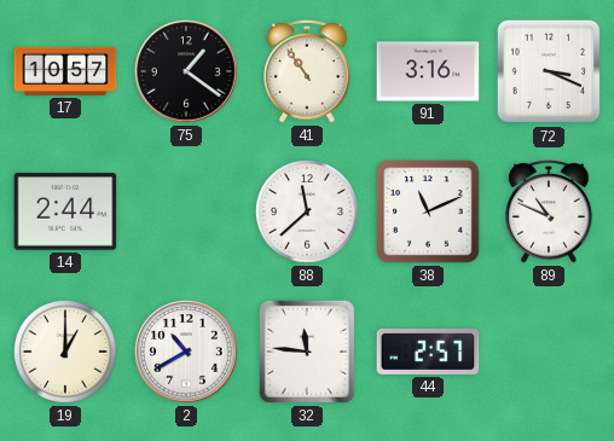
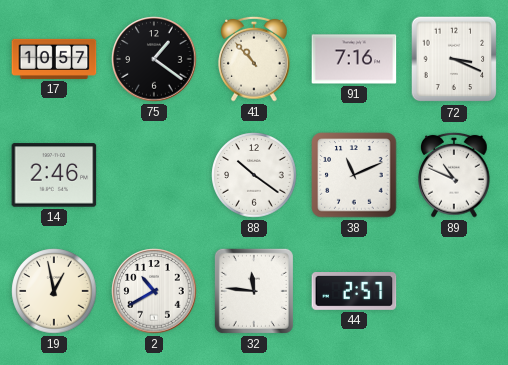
41: 10:54 -> 10:53 (254, 59)
91: 3:16 -> 7:16 (354, 59)
14: 2:44 -> 2:46 (54, 175)
88: 11:38 -> 10:21 (254, 175)
19: 1:00 -> 12:58 (54, 291)
